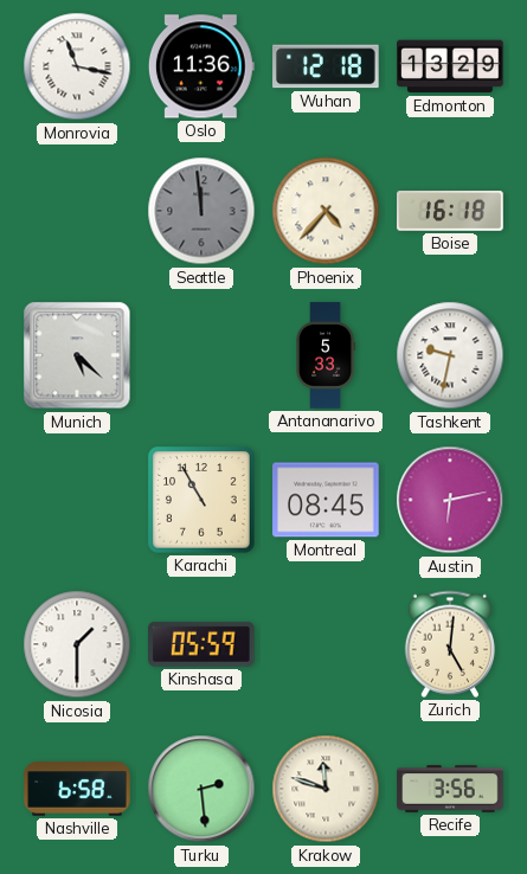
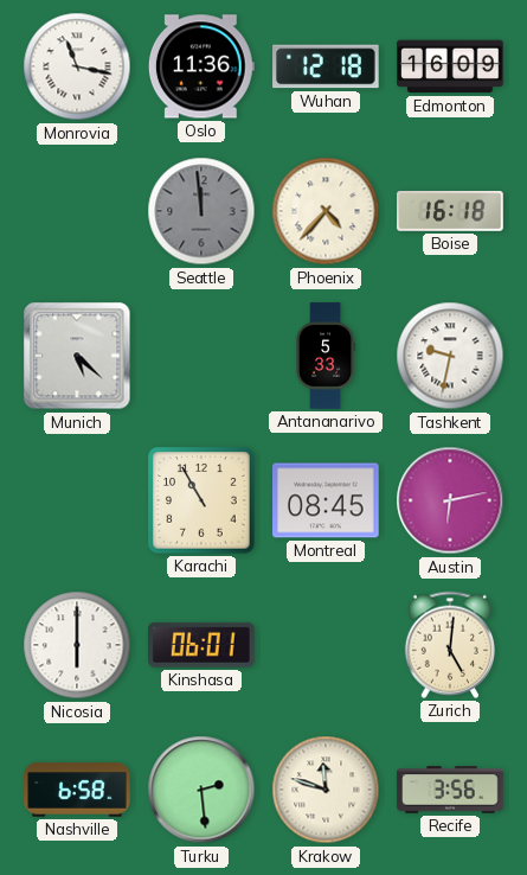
Edmonton: 13:29 -> 16:09 (450, 66)
Nicosia: 1:30 -> 6:00 (77, 645)
Kinshasa: 05:59 -> 06:01 (203, 645)
